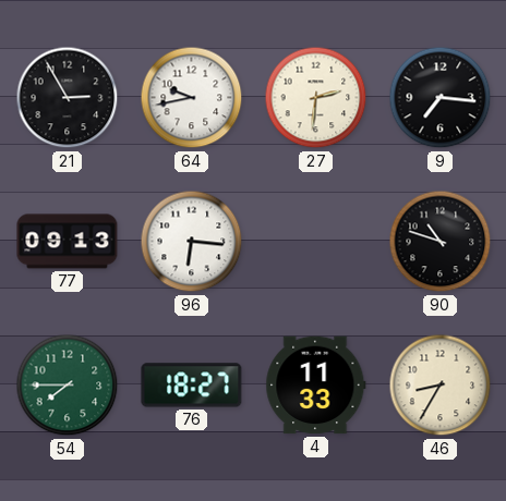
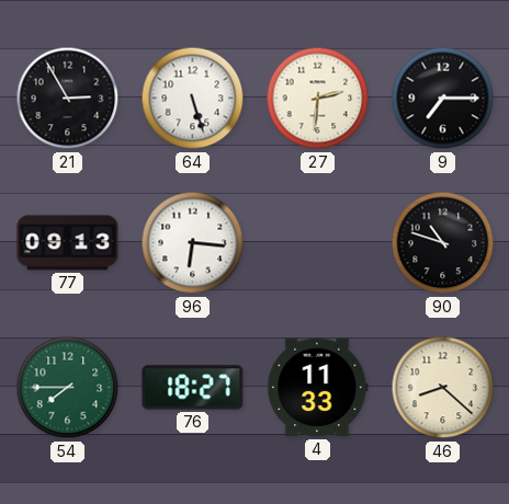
64: 9:43 -> 5:27 (193, 99)
9: 7:16 -> 7:15 (443, 99)
46: 8:35 -> 8:22 (443, 388)
